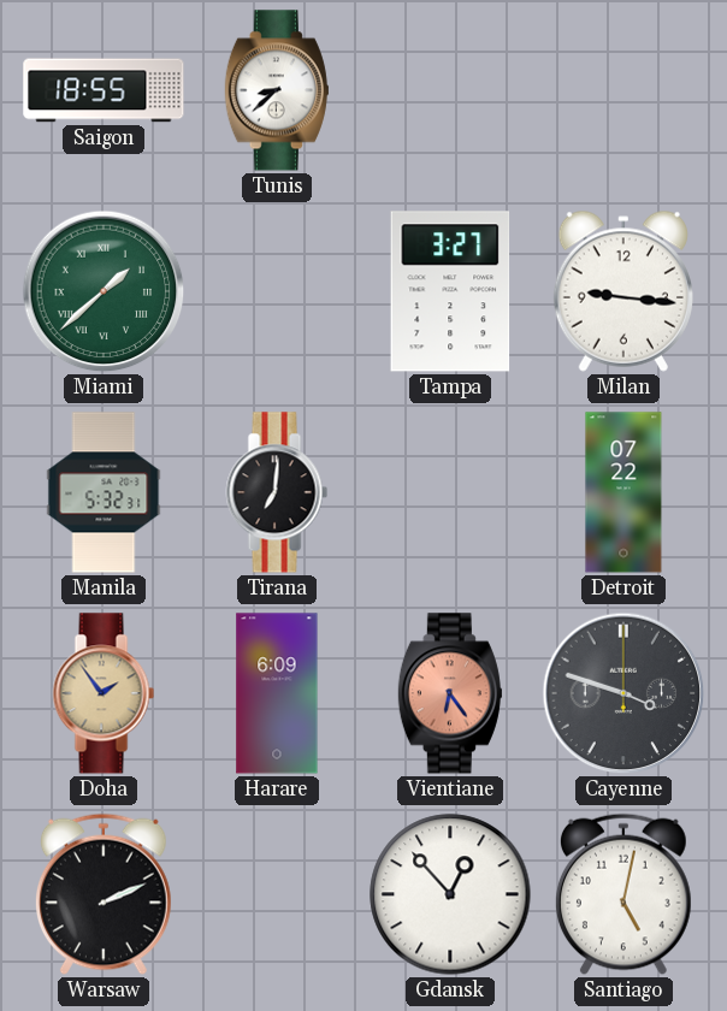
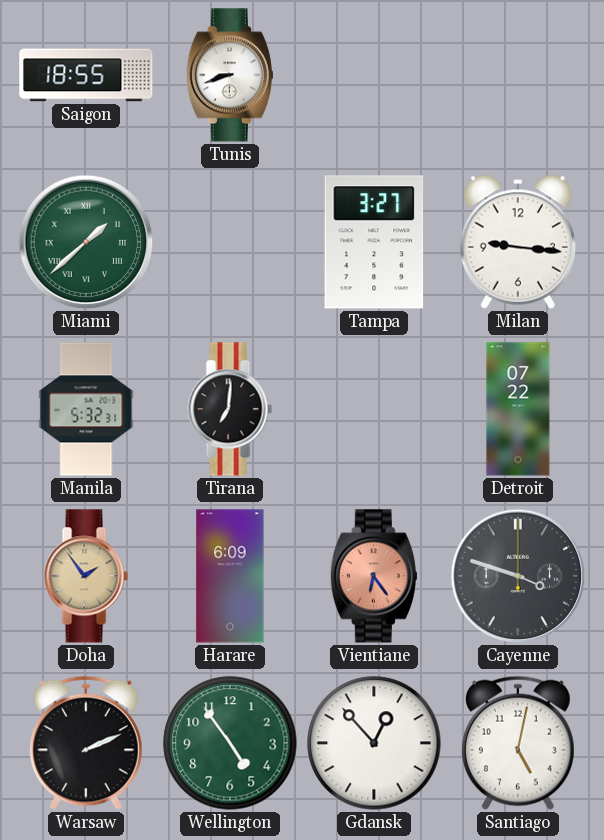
Tunis: 8:38 -> 8:42 (230, 75)
Wellington: none -> 4:54 (230, 743)
